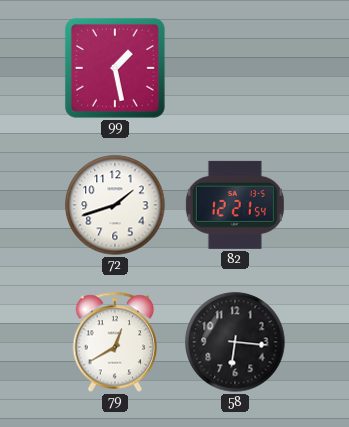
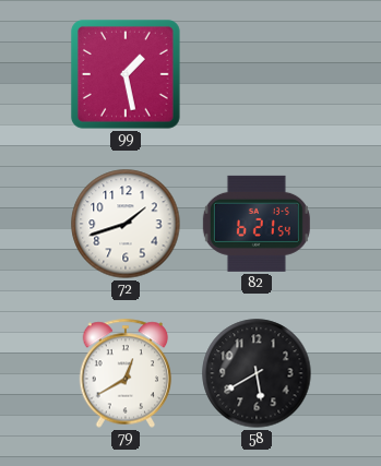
82: 12:21 -> 6:21 (257, 224)
58: 6:16 -> 5:40 (257, 373)
